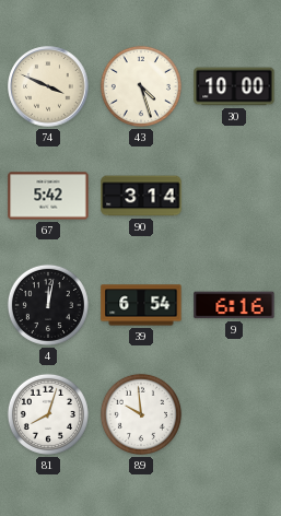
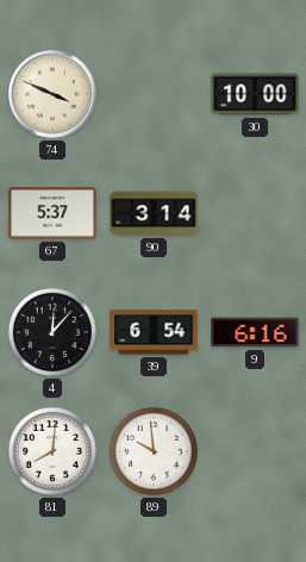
43: 4:27 -> none (141, 86)
67: 5:42 -> 5:37 (52, 213)
4: 12:02 -> 12:07 (52, 332)
81: 8:03 -> 8:01 (52, 451)
